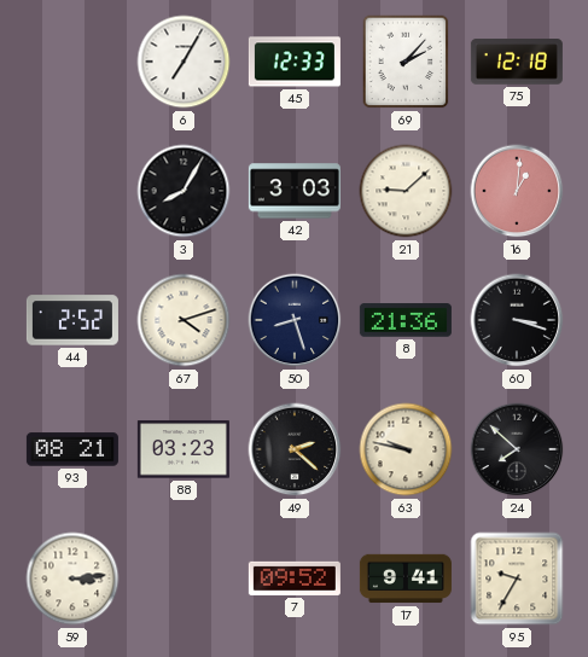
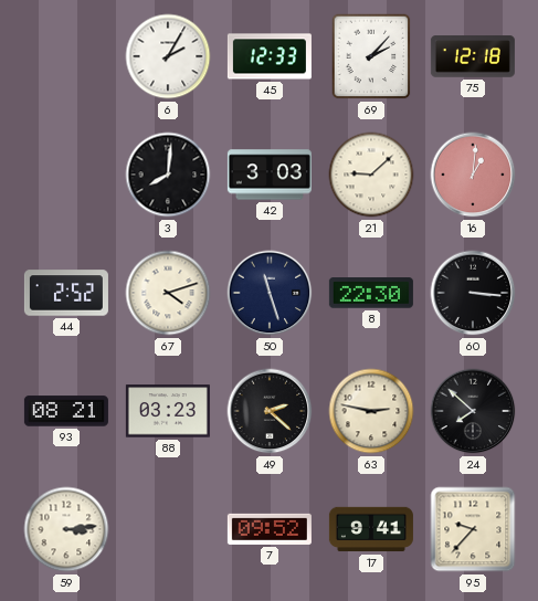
6: 7:05 -> 2:05 (168, 56)
3: 8:05 -> 8:01 (168, 175)
50: 8:27 -> 11:27 (270, 293)
8: 21:36 -> 22:30 (371, 293)
60: 3:18 -> 3:16 (473, 293)
63: 9:47 -> 2:47 (371, 411)
95: 9:35 -> 9:37 (473, 529)
